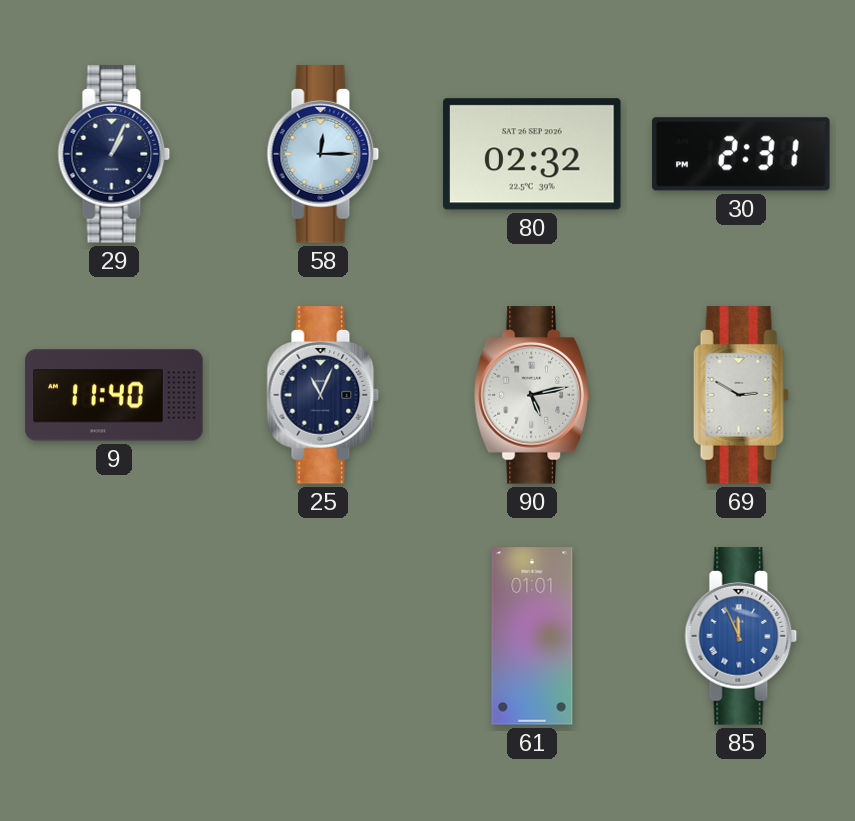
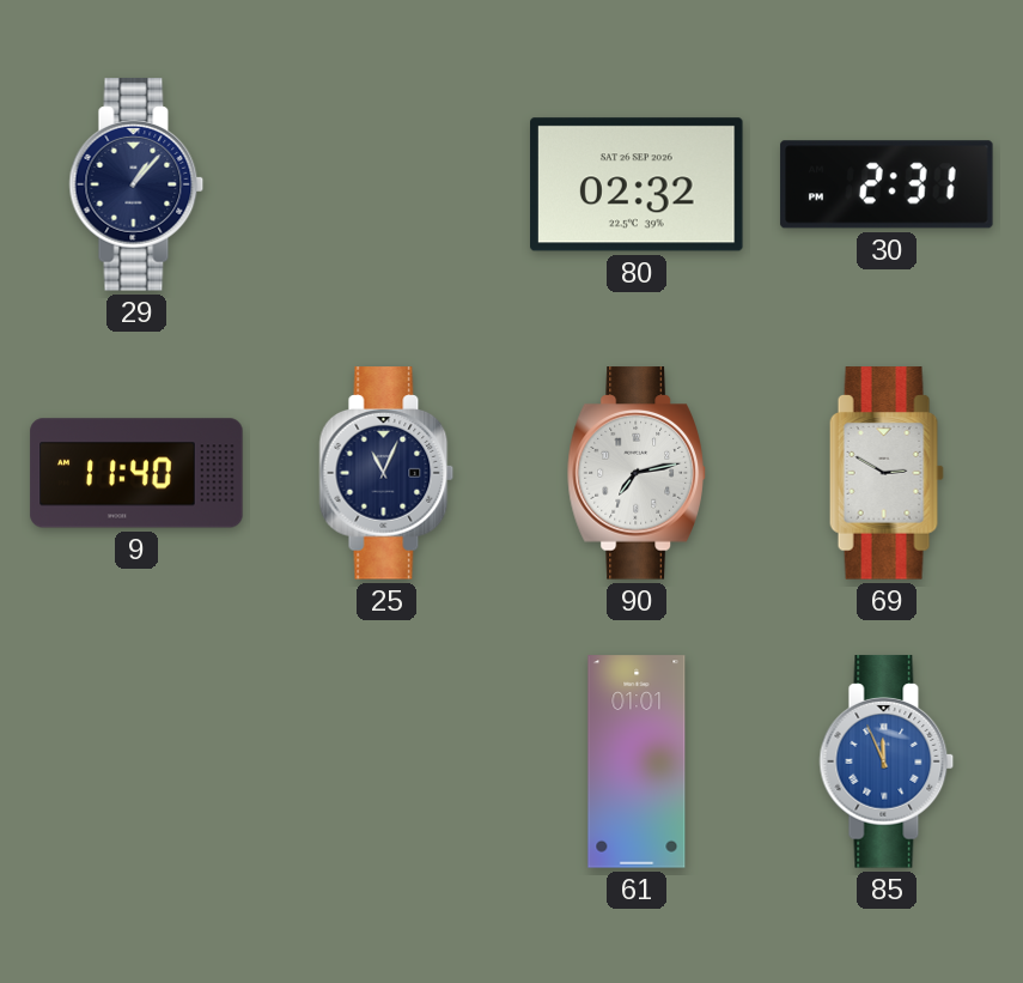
29: 1:04 -> 1:07 (136, 184)
58: 12:15 -> none (323, 154)
90: 5:13 -> 7:13 (637, 473)
